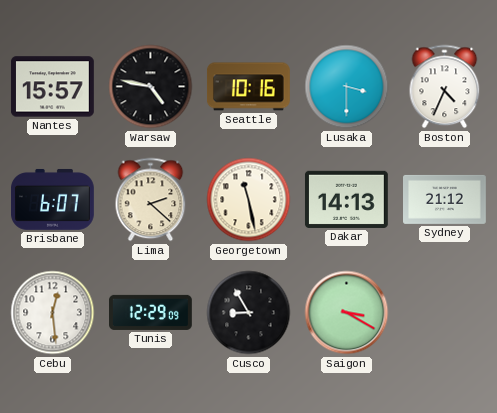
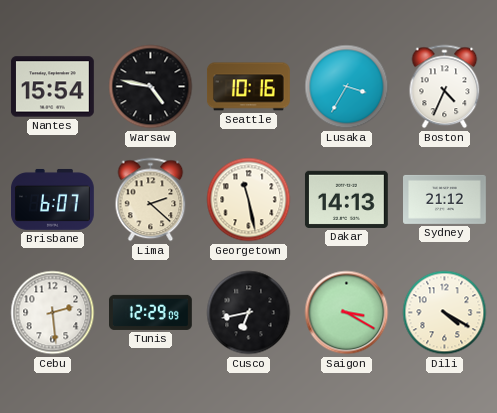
Nantes: 15:57 -> 15:54 (53, 87)
Lusaka: 3:30 -> 3:35 (347, 87)
Cebu: 12:29 -> 2:29 (53, 313)
Cusco: 8:55 -> 6:43 (249, 313)
Dili: none -> 4:20 (445, 313)
